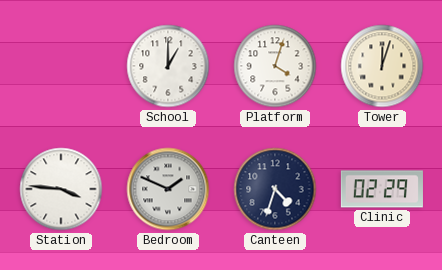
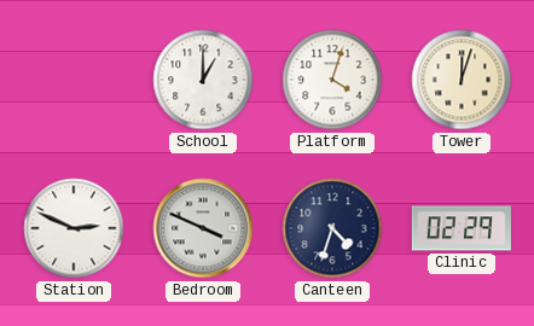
Station: 3:46 -> 2:49 (74, 228)
Bedroom: 1:49 -> 3:49 (203, 228)
